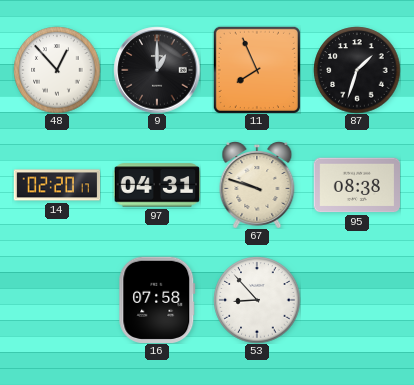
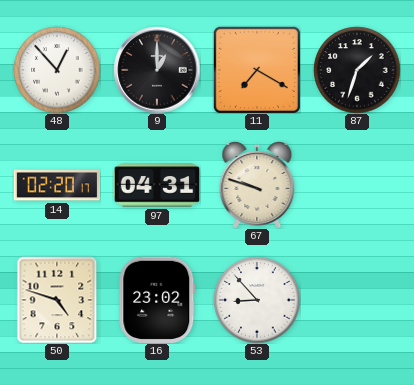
11: 7:56 -> 7:20 (257, 70)
95: 08:38 -> none (356, 185)
50: none -> 4:48 (57, 300)
16: 07:58 -> 23:02 (157, 300)
